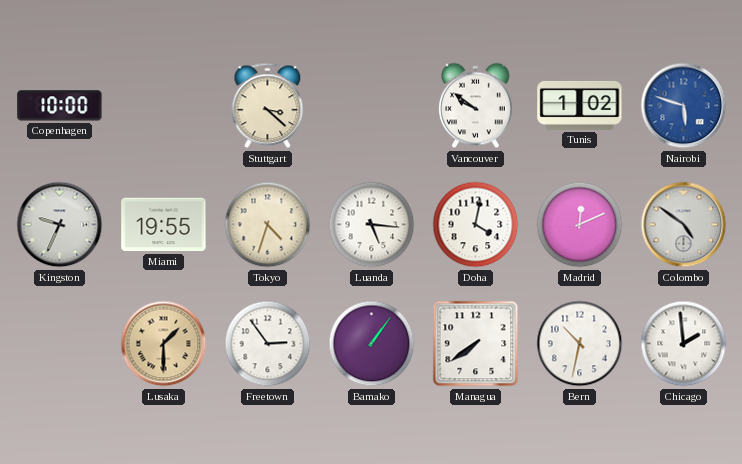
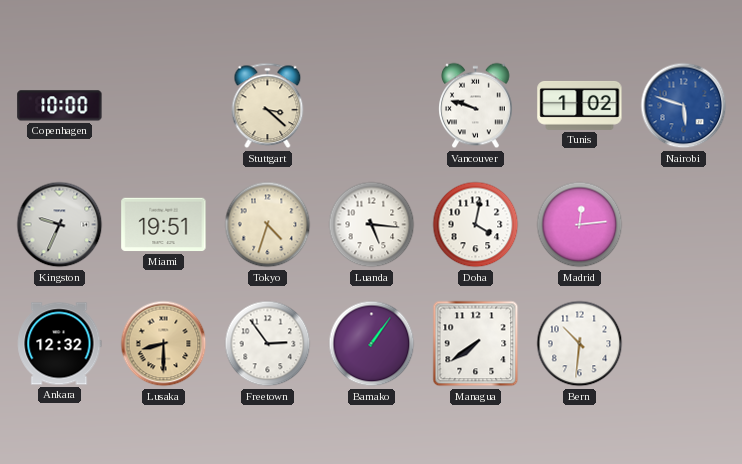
Vancouver: 9:51 -> 9:48 (476, 106)
Miami: 19:55 -> 19:51 (164, 225)
Madrid: 12:11 -> 12:14 (580, 225)
Colombo: 4:51 -> none (684, 225)
Ankara: none -> 12:32 (60, 344)
Lusaka: 1:30 -> 8:30 (164, 344)
Bern: 10:32 -> 10:31 (580, 344)
Chicago: 1:59 -> none (684, 344)
